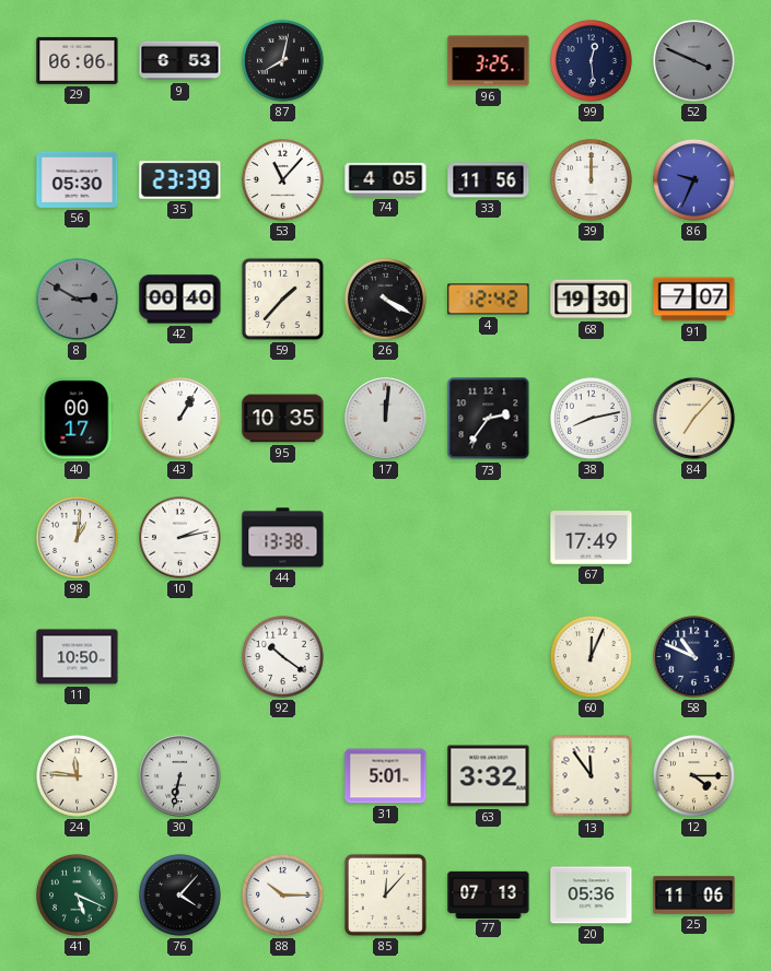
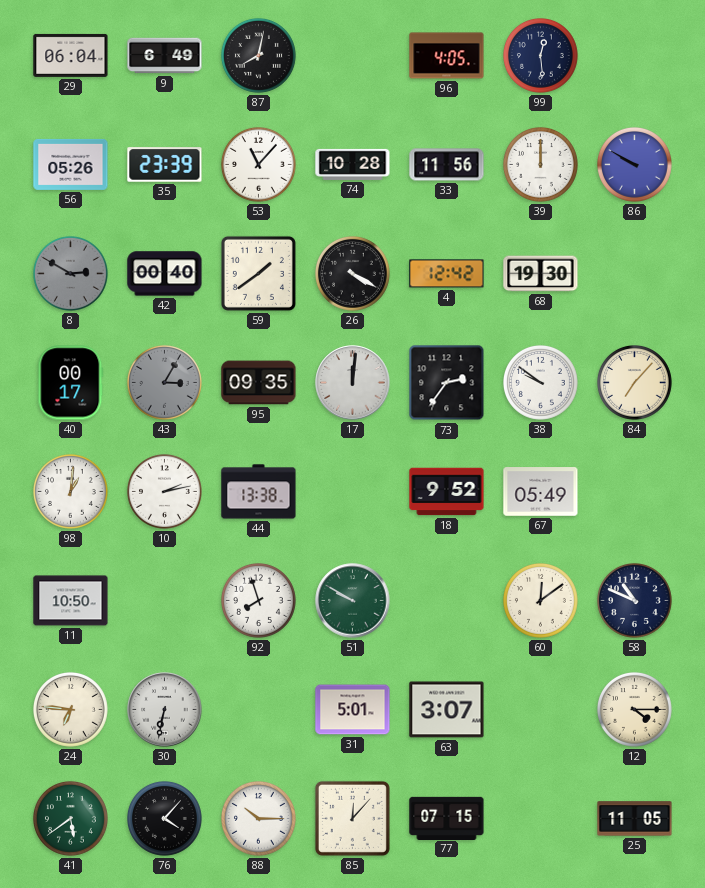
29: 06:06 -> 06:04 (71, 55)
9: 6:53 -> 6:49 (165, 56)
96: 3:25 -> 4:05 (447, 56)
52: 3:49 -> none (694, 61)
56: 05:30 -> 05:26 (71, 164)
74: 4:05 -> 10:28 (353, 164)
86: 9:34 -> 9:50 (635, 165)
59: 1:37 -> 1:39 (258, 273)
91: 7:07 -> none (694, 300)
43: 1:05 -> 3:05 (165, 383)
43 dial: white -> grey (165, 383)
95: 10:35 -> 09:35 (259, 383)
38: 8:13 -> 9:51 (541, 383)
18: none -> 9:52 (447, 492)
67: 17:49 -> 05:49 (541, 492)
92: 10:21 -> 7:57 (259, 601)
51: none -> 9:50 (353, 601)
60: 12:04 -> 12:09 (541, 601)
24: 11:46 -> 6:46 (71, 710)
63: 3:32 -> 3:07 (447, 710)
13: 11:54 -> none (592, 776)
41: 5:19 -> 5:39 (71, 819)
77: 07:13 -> 07:15 (447, 818)
20: 05:36 -> none (592, 896)
25: 11:06 -> 11:05 (635, 819)
